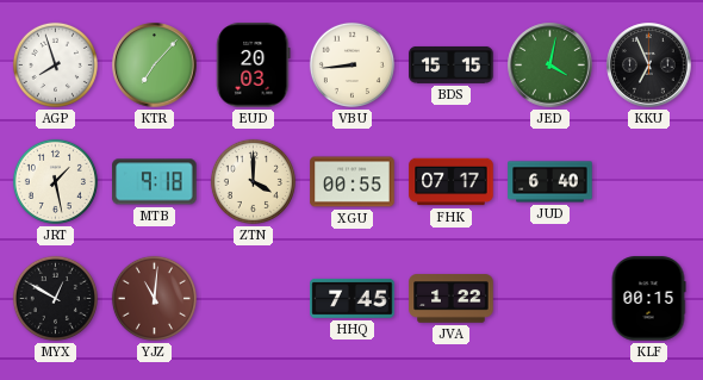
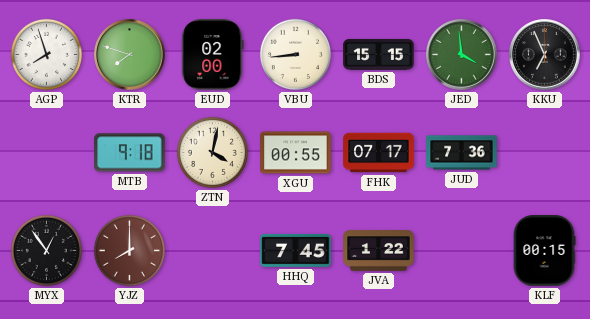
KTR: 7:07 -> 7:48 (130, 55)
EUD: 20:03 -> 02:00 (213, 55)
JED: 4:02 -> 3:59 (462, 55)
JRT: 1:28 -> none (55, 181)
ZTN: 4:00 -> 4:02 (212, 152)
JUD: 6:40 -> 7:36 (462, 153)
MYX: 12:50 -> 12:54 (46, 250)
YJZ: 11:01 -> 8:00 (129, 250)
